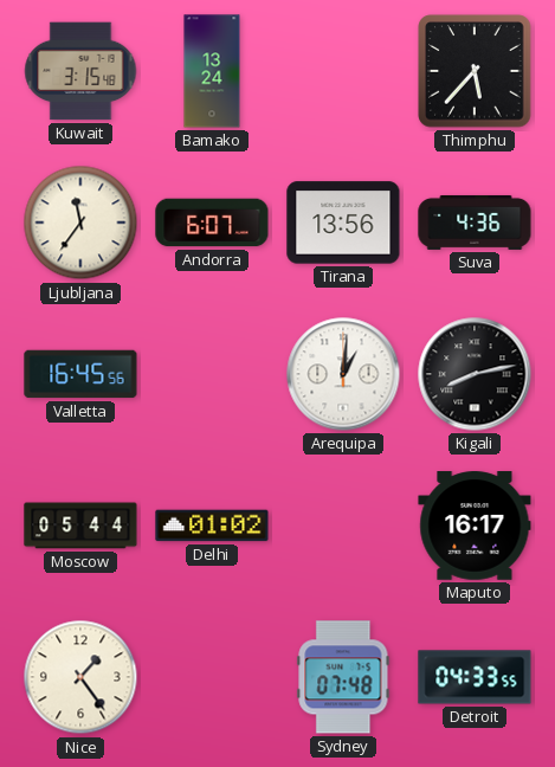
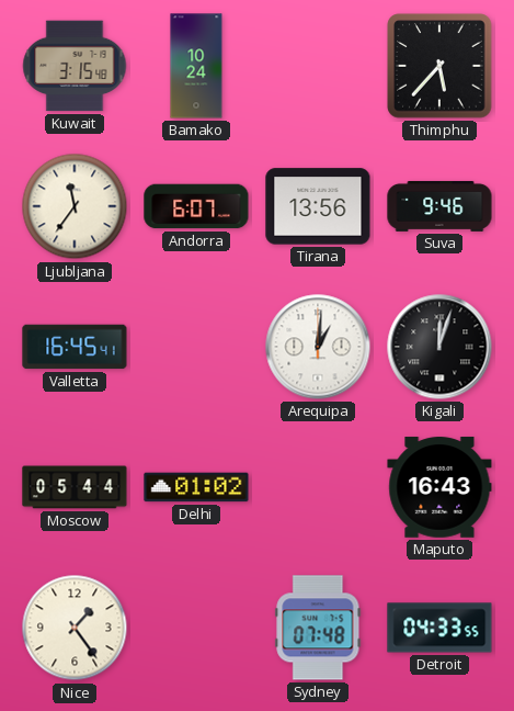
Bamako: 13:24 -> 10:24 (196, 66)
Suva: 4:36 -> 9:46 (439, 206)
Valletta: 16:45:56 -> 16:45:41 (75, 347)
Kigali: 8:13 -> 12:03 (439, 347)
Maputo: 16:17 -> 16:43 (439, 487)
